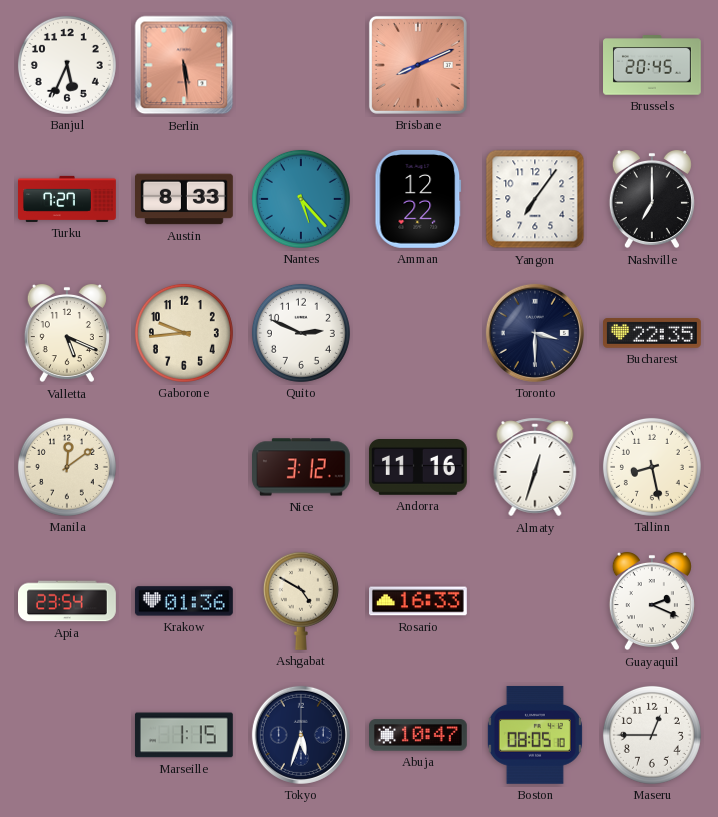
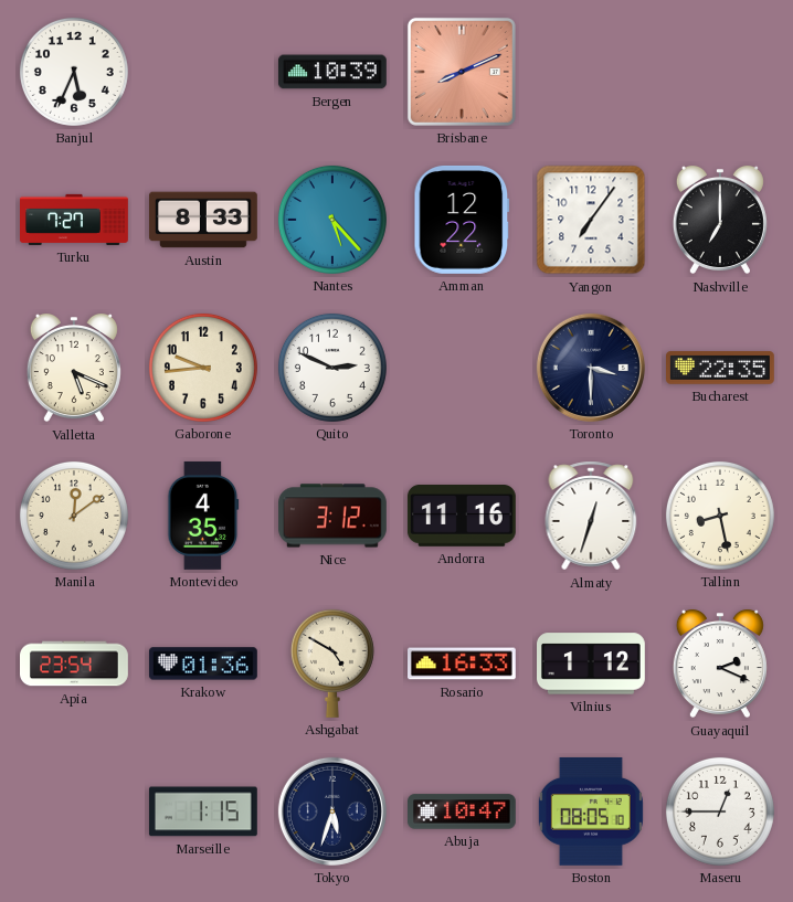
Berlin: 5:29 -> none (184, 65)
Bergen: none -> 10:39 (332, 72)
Brussels: 20:45 -> none (653, 65)
Montevideo: none -> 4:35 (203, 516)
Vilnius: none -> 1:12 (592, 664)
